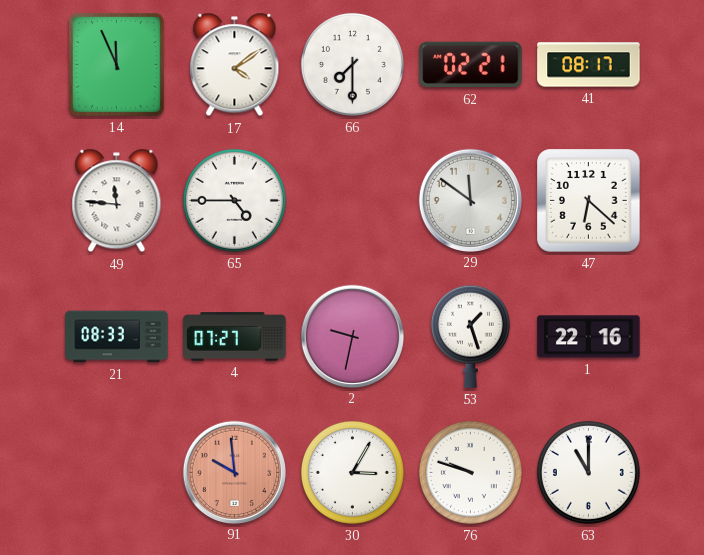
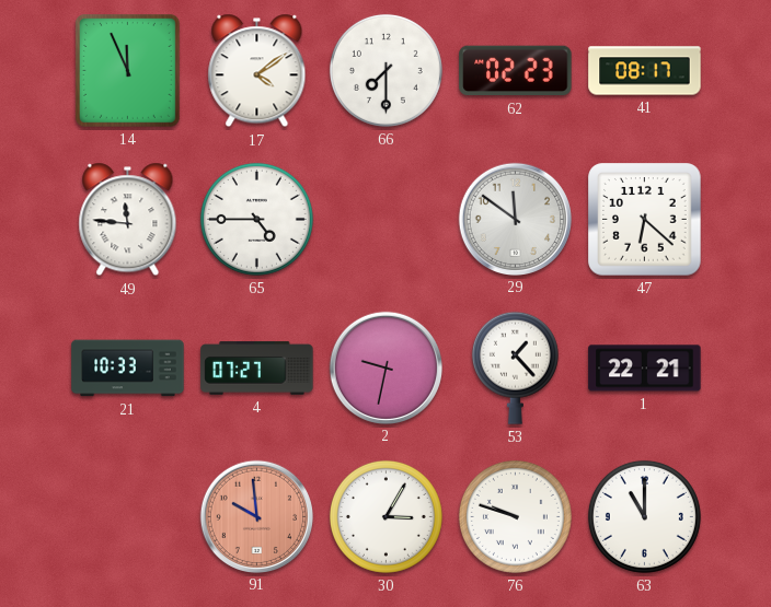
62: 02:21 -> 02:23 (516, 71)
21: 08:33 -> 10:33 (128, 369)
53: 1:27 -> 1:23 (515, 367)
1: 22:16 -> 22:21 (645, 369)
